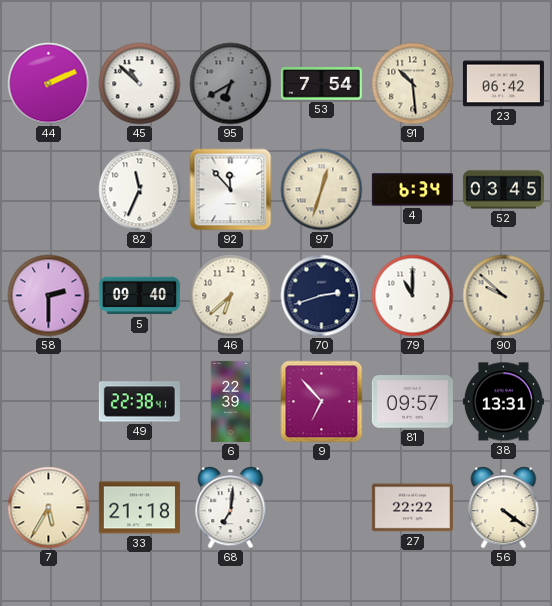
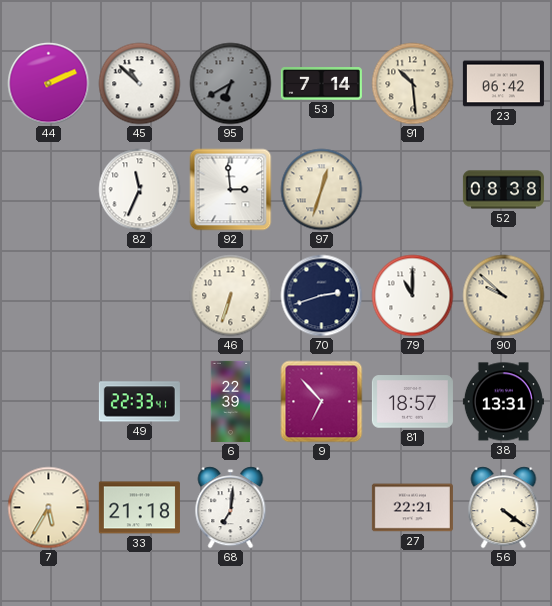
53: 7:54 -> 7:14 (321, 84)
92: 11:53 -> 2:59 (231, 190)
4: 6:34 -> none (412, 190)
52: 03:45 -> 08:38 (503, 190)
58: 2:30 -> none (49, 296)
5: 09:40 -> none (139, 296)
46: 6:38 -> 6:33 (231, 296)
49: 22:38 -> 22:33 (139, 402)
81: 09:57 -> 18:57 (412, 402)
27: 22:22 -> 22:21 (412, 508)
